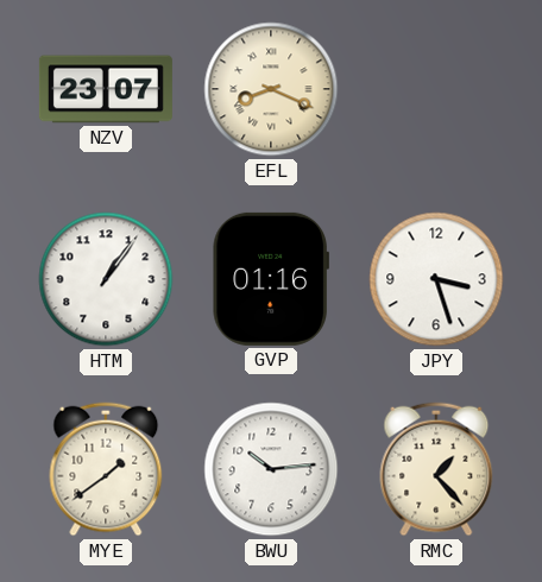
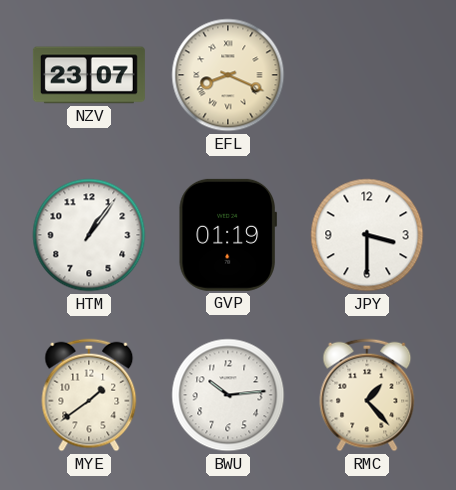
GVP: 01:16 -> 01:19 (228, 235)
JPY: 3:27 -> 3:30 (367, 235)
